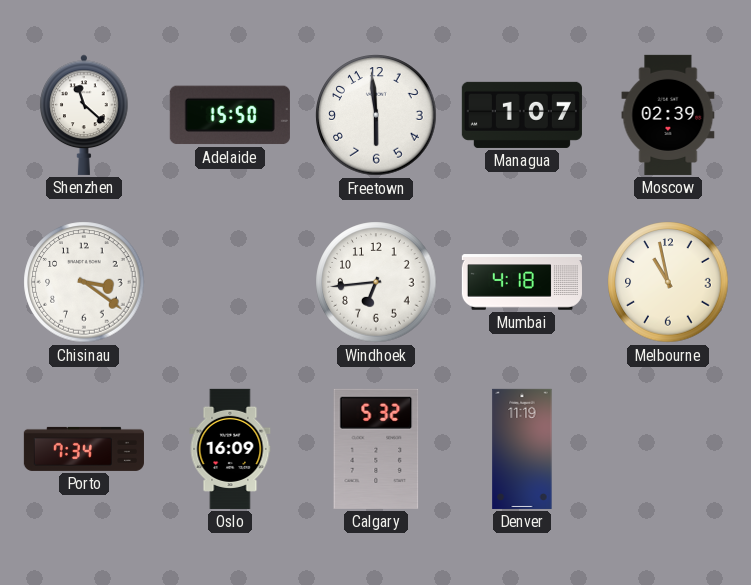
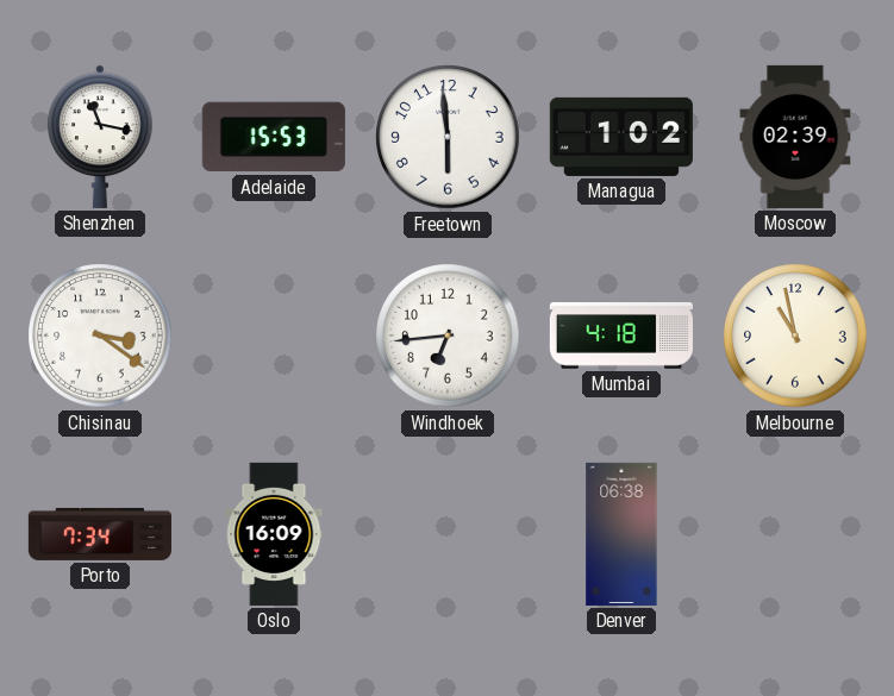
Shenzhen: 11:22 -> 11:17 (100, 137)
Adelaide: 15:50 -> 15:53 (274, 137)
Managua: 1:07 -> 1:02 (621, 137)
Calgary: 5:32 -> none (376, 449)
Denver: 11:19 -> 06:38 (621, 534)
